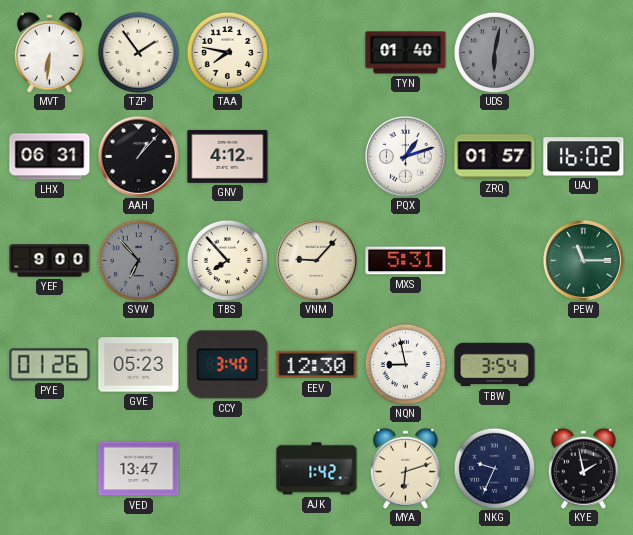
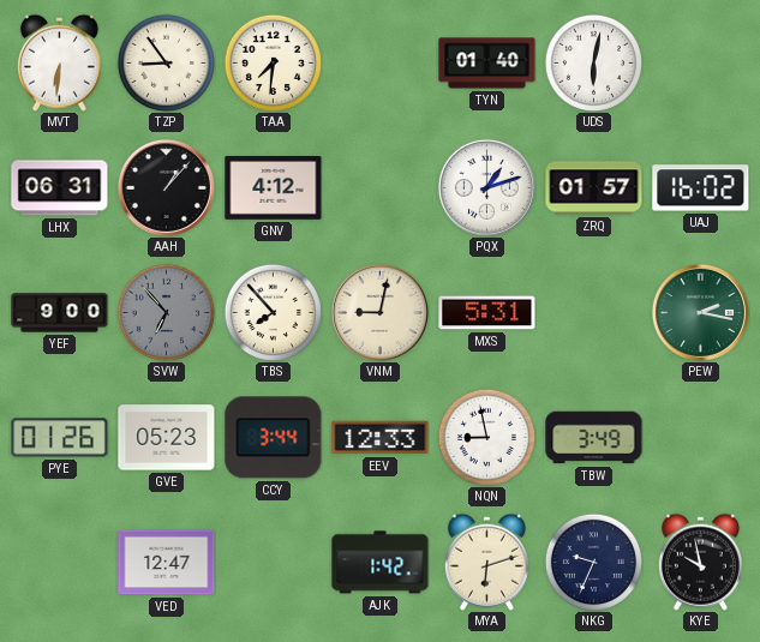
TZP: 1:54 -> 8:54 (166, 62)
TAA: 7:47 -> 7:31 (273, 62)
UDS dial: grey -> white (593, 62)
VNM: 9:07 -> 9:02 (379, 312)
PEW: 11:15 -> 2:17 (700, 312)
CCY: 3:40 -> 3:44 (274, 438)
EEV: 12:30 -> 12:33 (381, 438)
TBW: 3:54 -> 3:49 (594, 438)
VED: 13:47 -> 12:47 (167, 563)
KYE: 1:58 -> 9:58 (700, 562)
